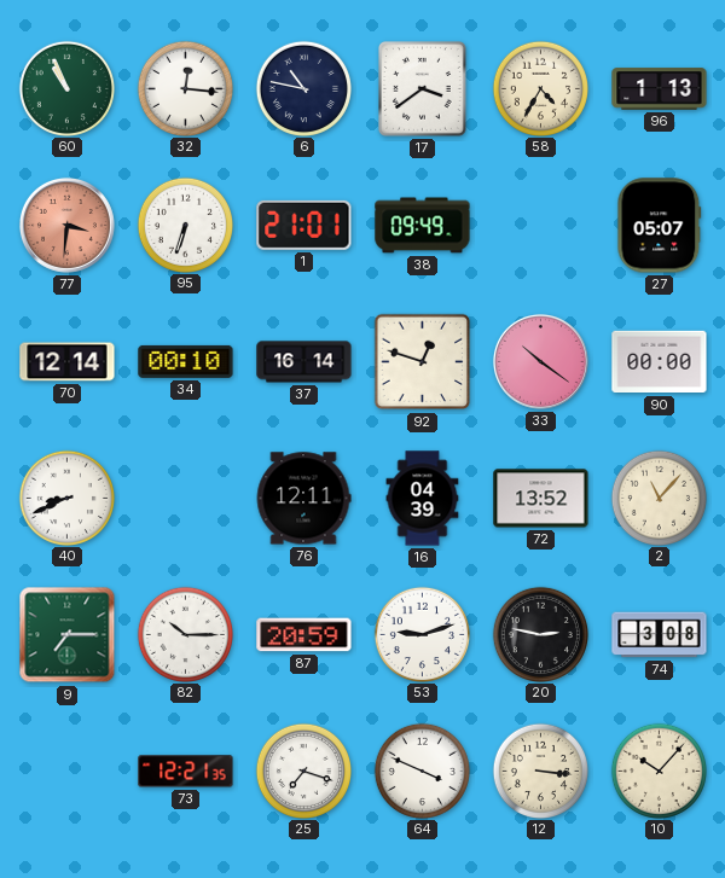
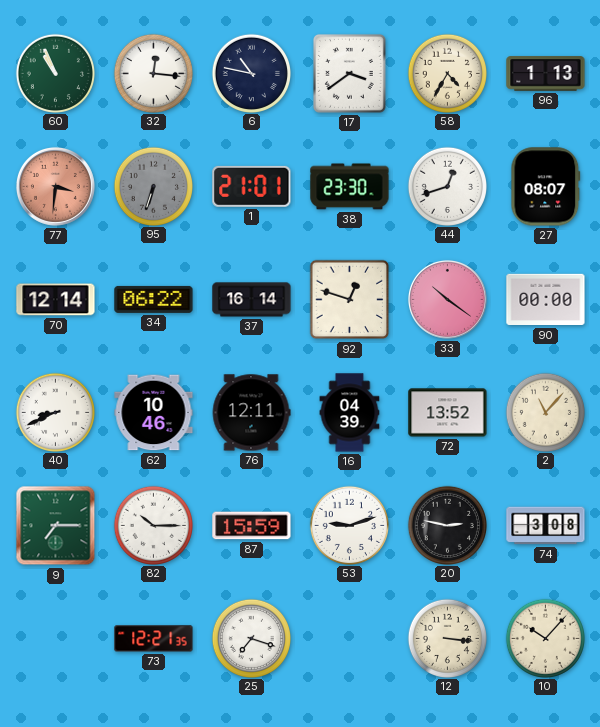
95 dial: white -> grey (153, 186)
38: 09:49 -> 23:30 (350, 187)
44: none -> 12:42 (447, 186)
27: 05:07 -> 08:07 (546, 187)
34: 00:10 -> 06:22 (154, 299)
62: none -> 10:46 (154, 413)
87: 20:59 -> 15:59 (252, 526)
64: 3:49 -> none (422, 771)
